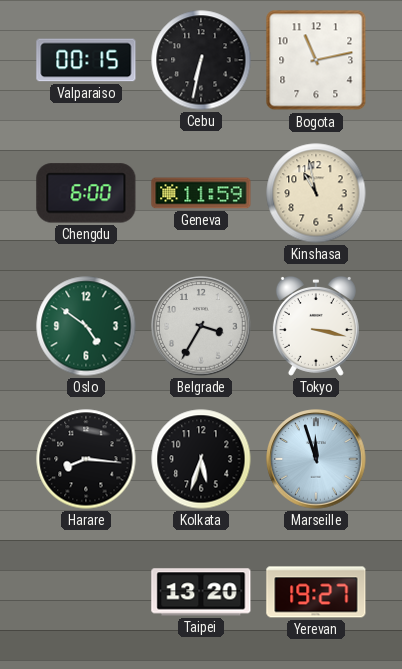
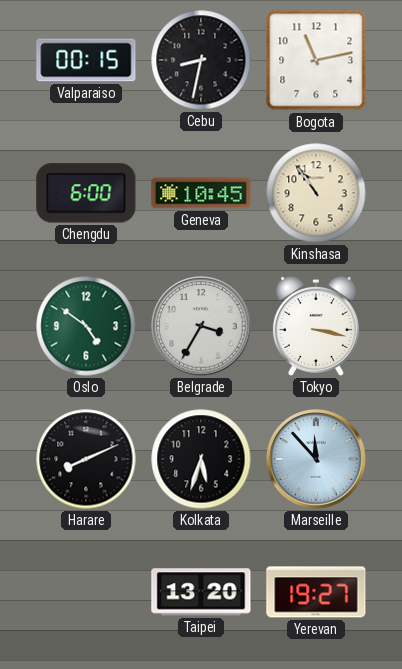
Cebu: 6:32 -> 8:32 (201, 60)
Geneva: 11:59 -> 10:45 (201, 193)
Kinshasa: 10:58 -> 10:54 (316, 193)
Harare: 8:16 -> 8:11 (86, 459)
Marseille: 11:57 -> 11:53 (316, 459)
